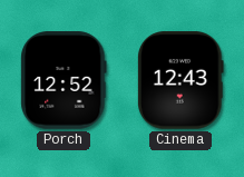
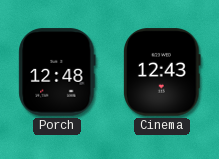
Porch: 12:52 -> 12:48 (57, 72)
